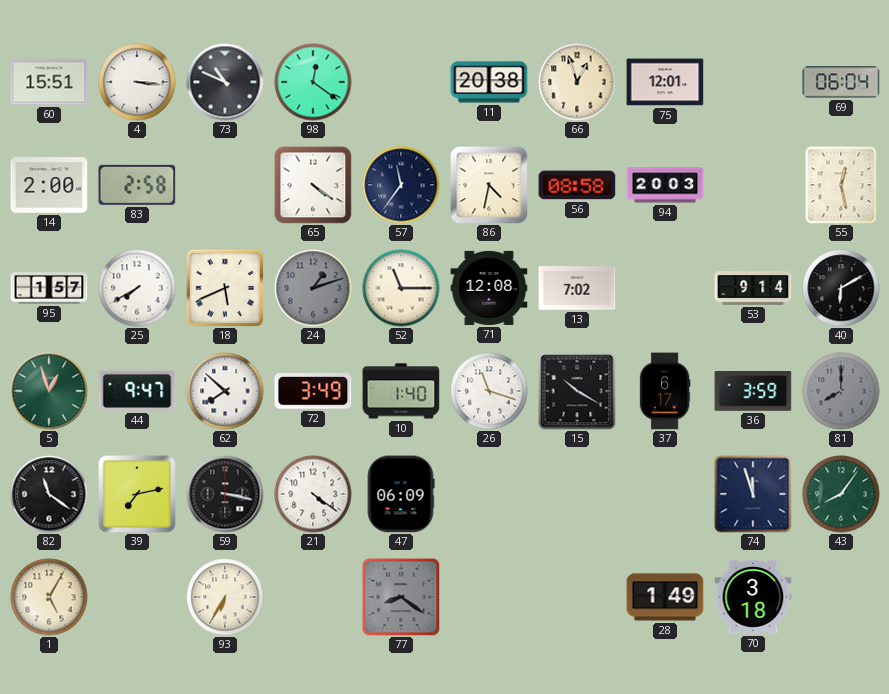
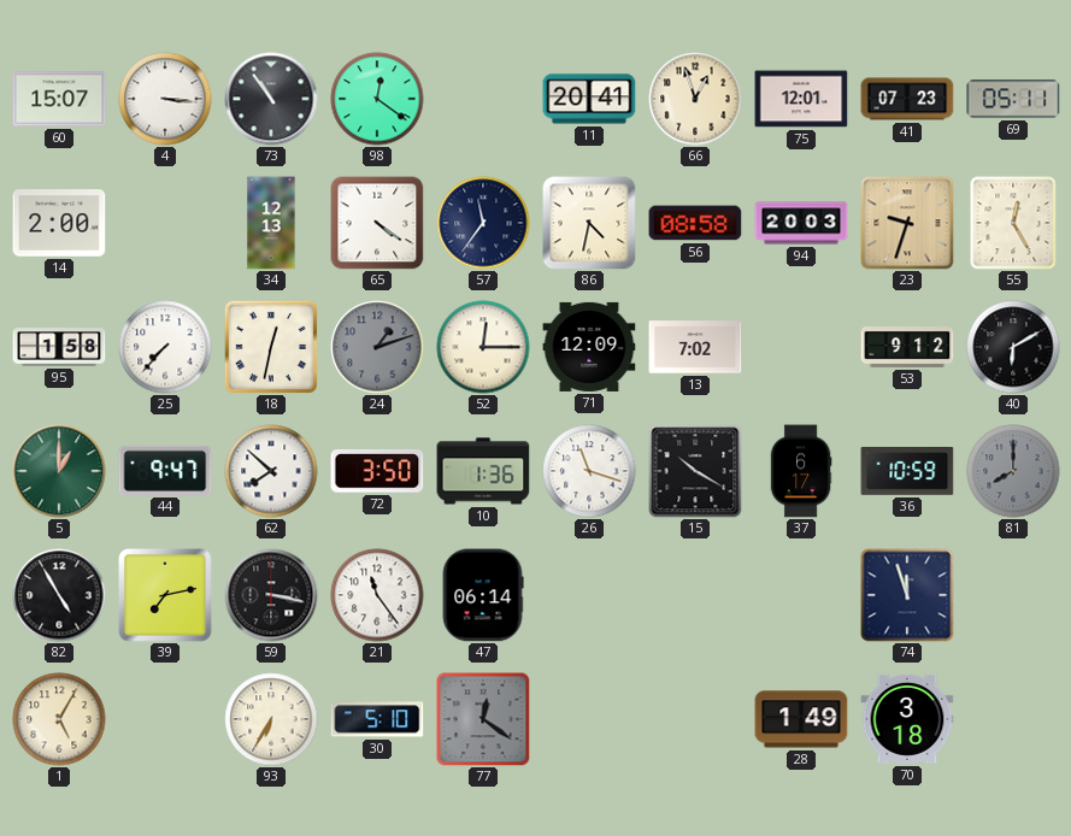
60: 15:51 -> 15:07 (59, 99)
73: 10:49 -> 10:54 (271, 99)
11: 20:38 -> 20:41 (589, 99)
41: none -> 07:23 (907, 99)
69: 06:04 -> 05:11 (1013, 99)
83: 2:58 -> none (137, 185)
34: none -> 12:13 (271, 223)
23: none -> 9:33 (907, 223)
55: 12:28 -> 12:25 (1013, 223)
95: 1:57 -> 1:58 (59, 347)
25: 7:40 -> 7:37 (165, 347)
18: 5:41 -> 12:32 (271, 347)
52: 11:15 -> 12:15 (483, 347)
71: 12:08 -> 12:09 (589, 347)
53: 9:14 -> 9:12 (907, 347)
5: 12:57 -> 1:00 (59, 471)
72: 3:49 -> 3:50 (377, 471)
10: 1:40 -> 1:36 (483, 471)
36: 3:59 -> 10:59 (907, 472)
82: 11:21 -> 4:55 (59, 595)
21: 4:21 -> 11:24 (377, 595)
47: 06:09 -> 06:14 (483, 595)
43: 8:06 -> none (841, 494)
30: none -> 5:10 (377, 719)
77: 8:21 -> 12:21 (483, 719)
